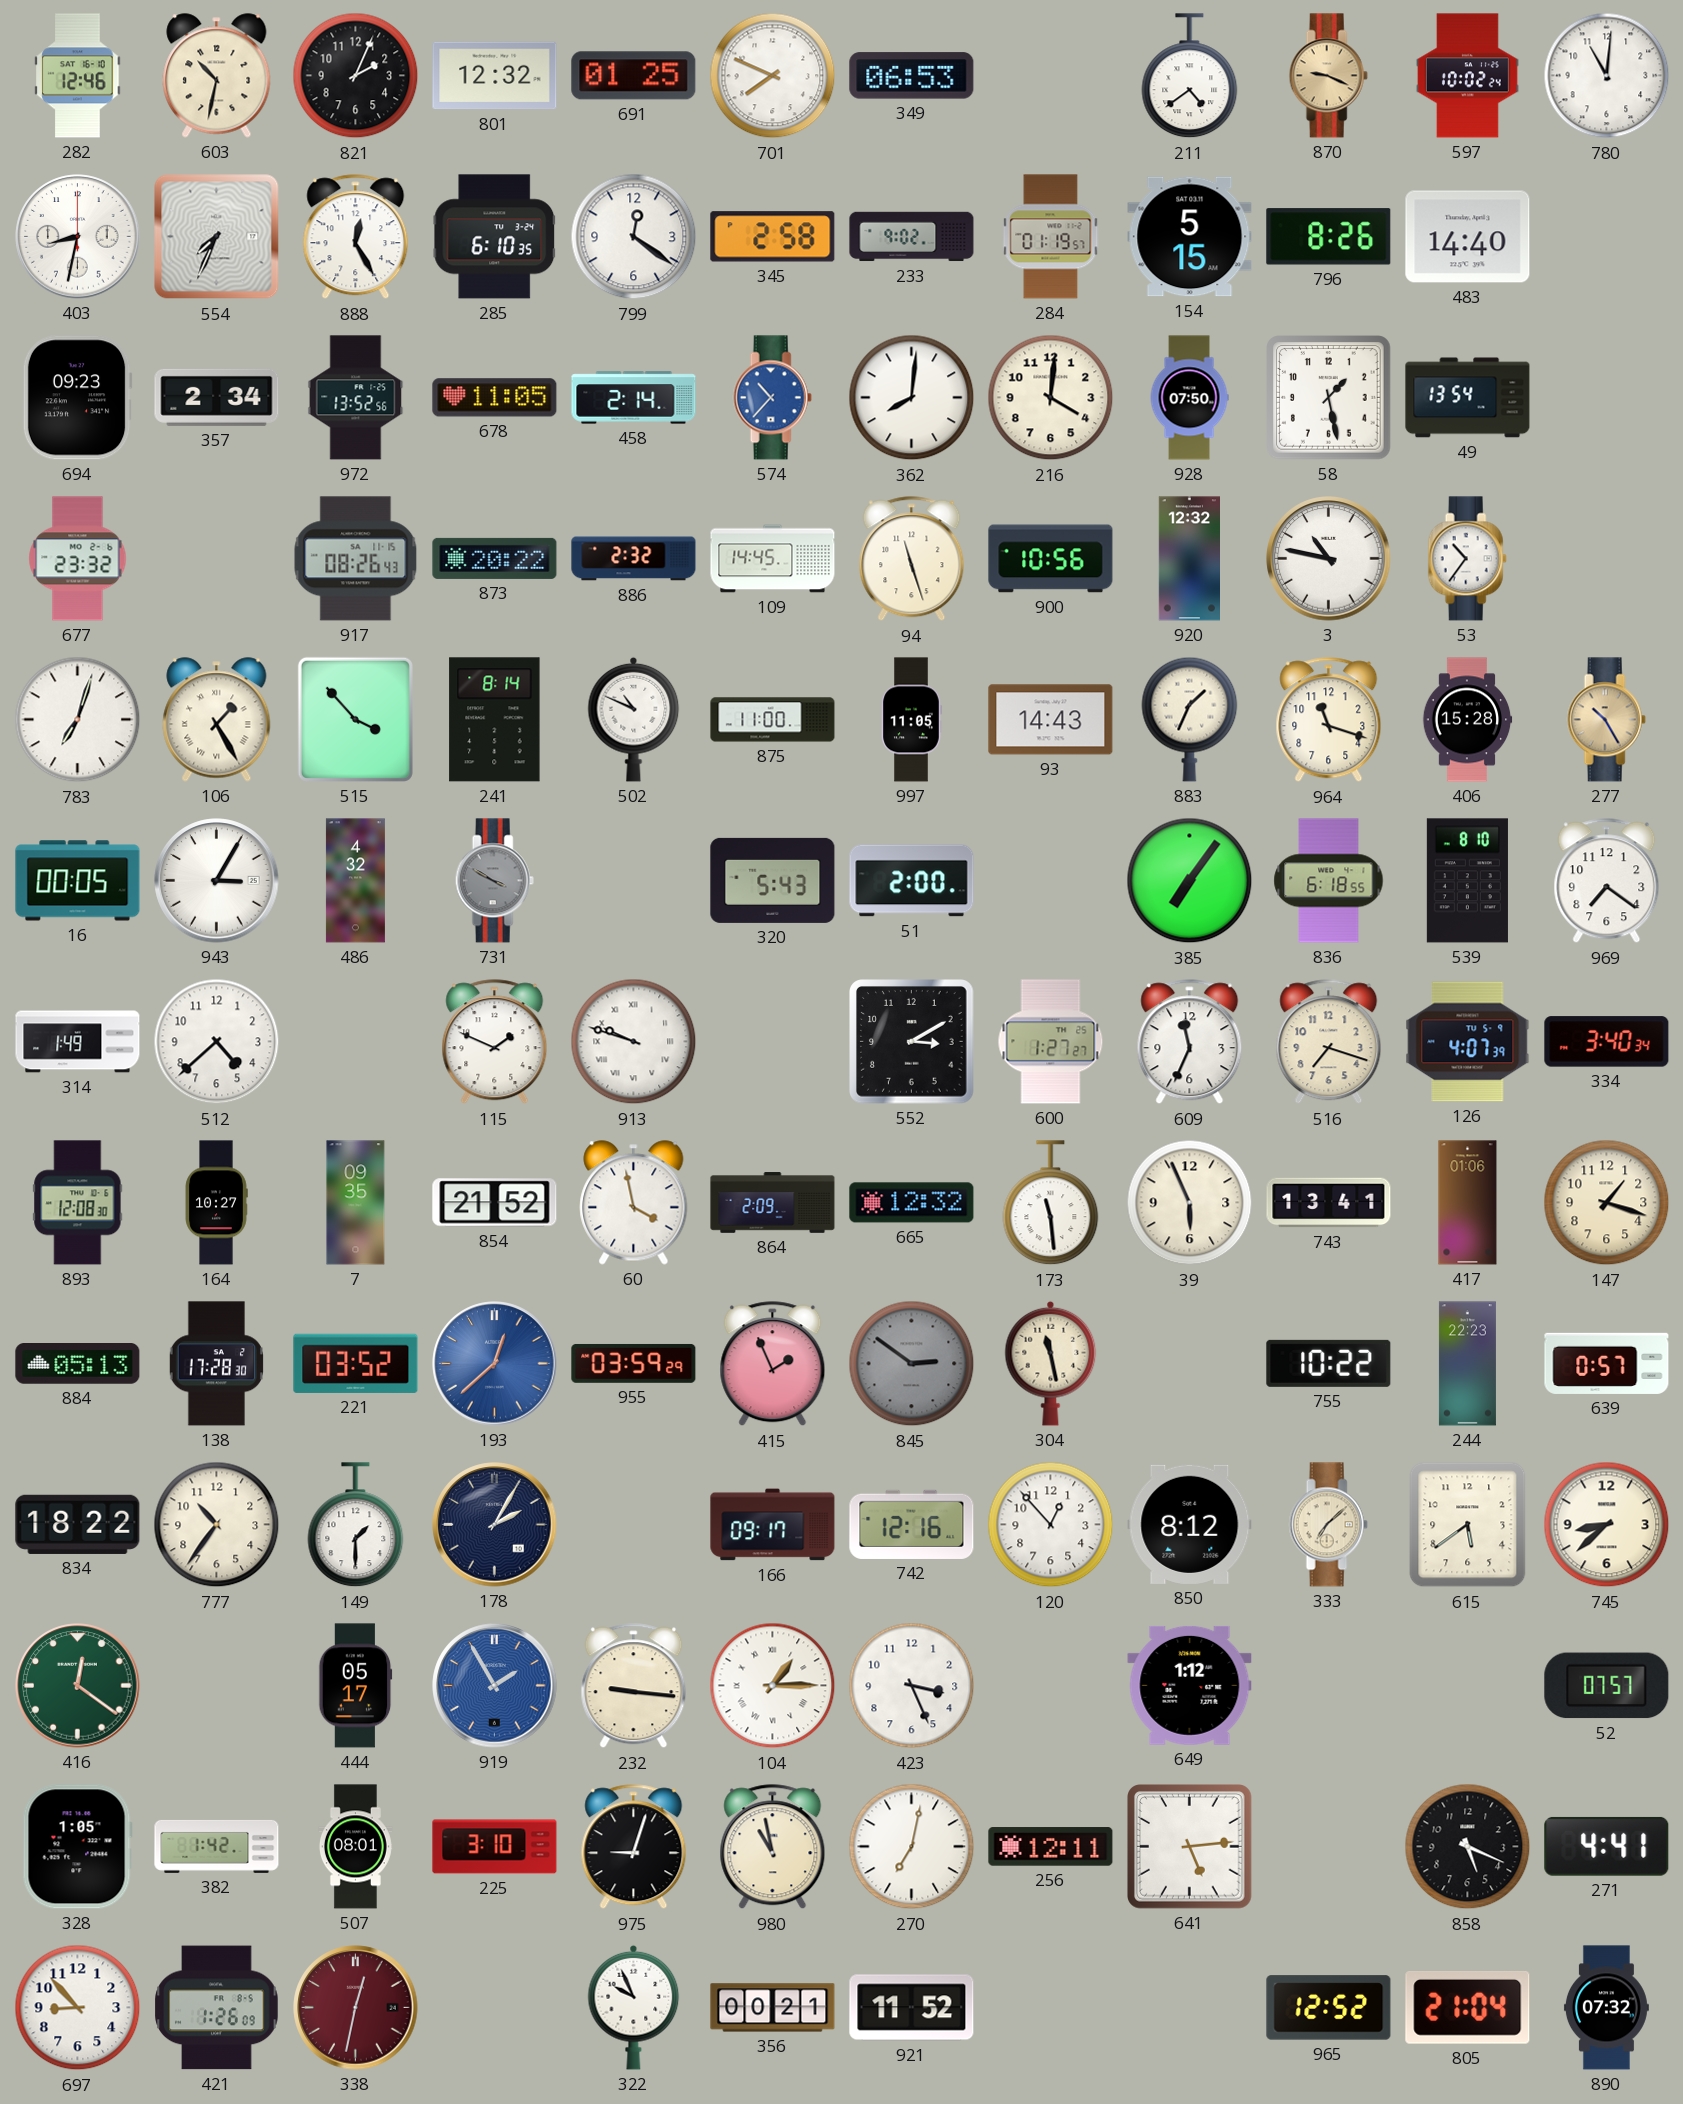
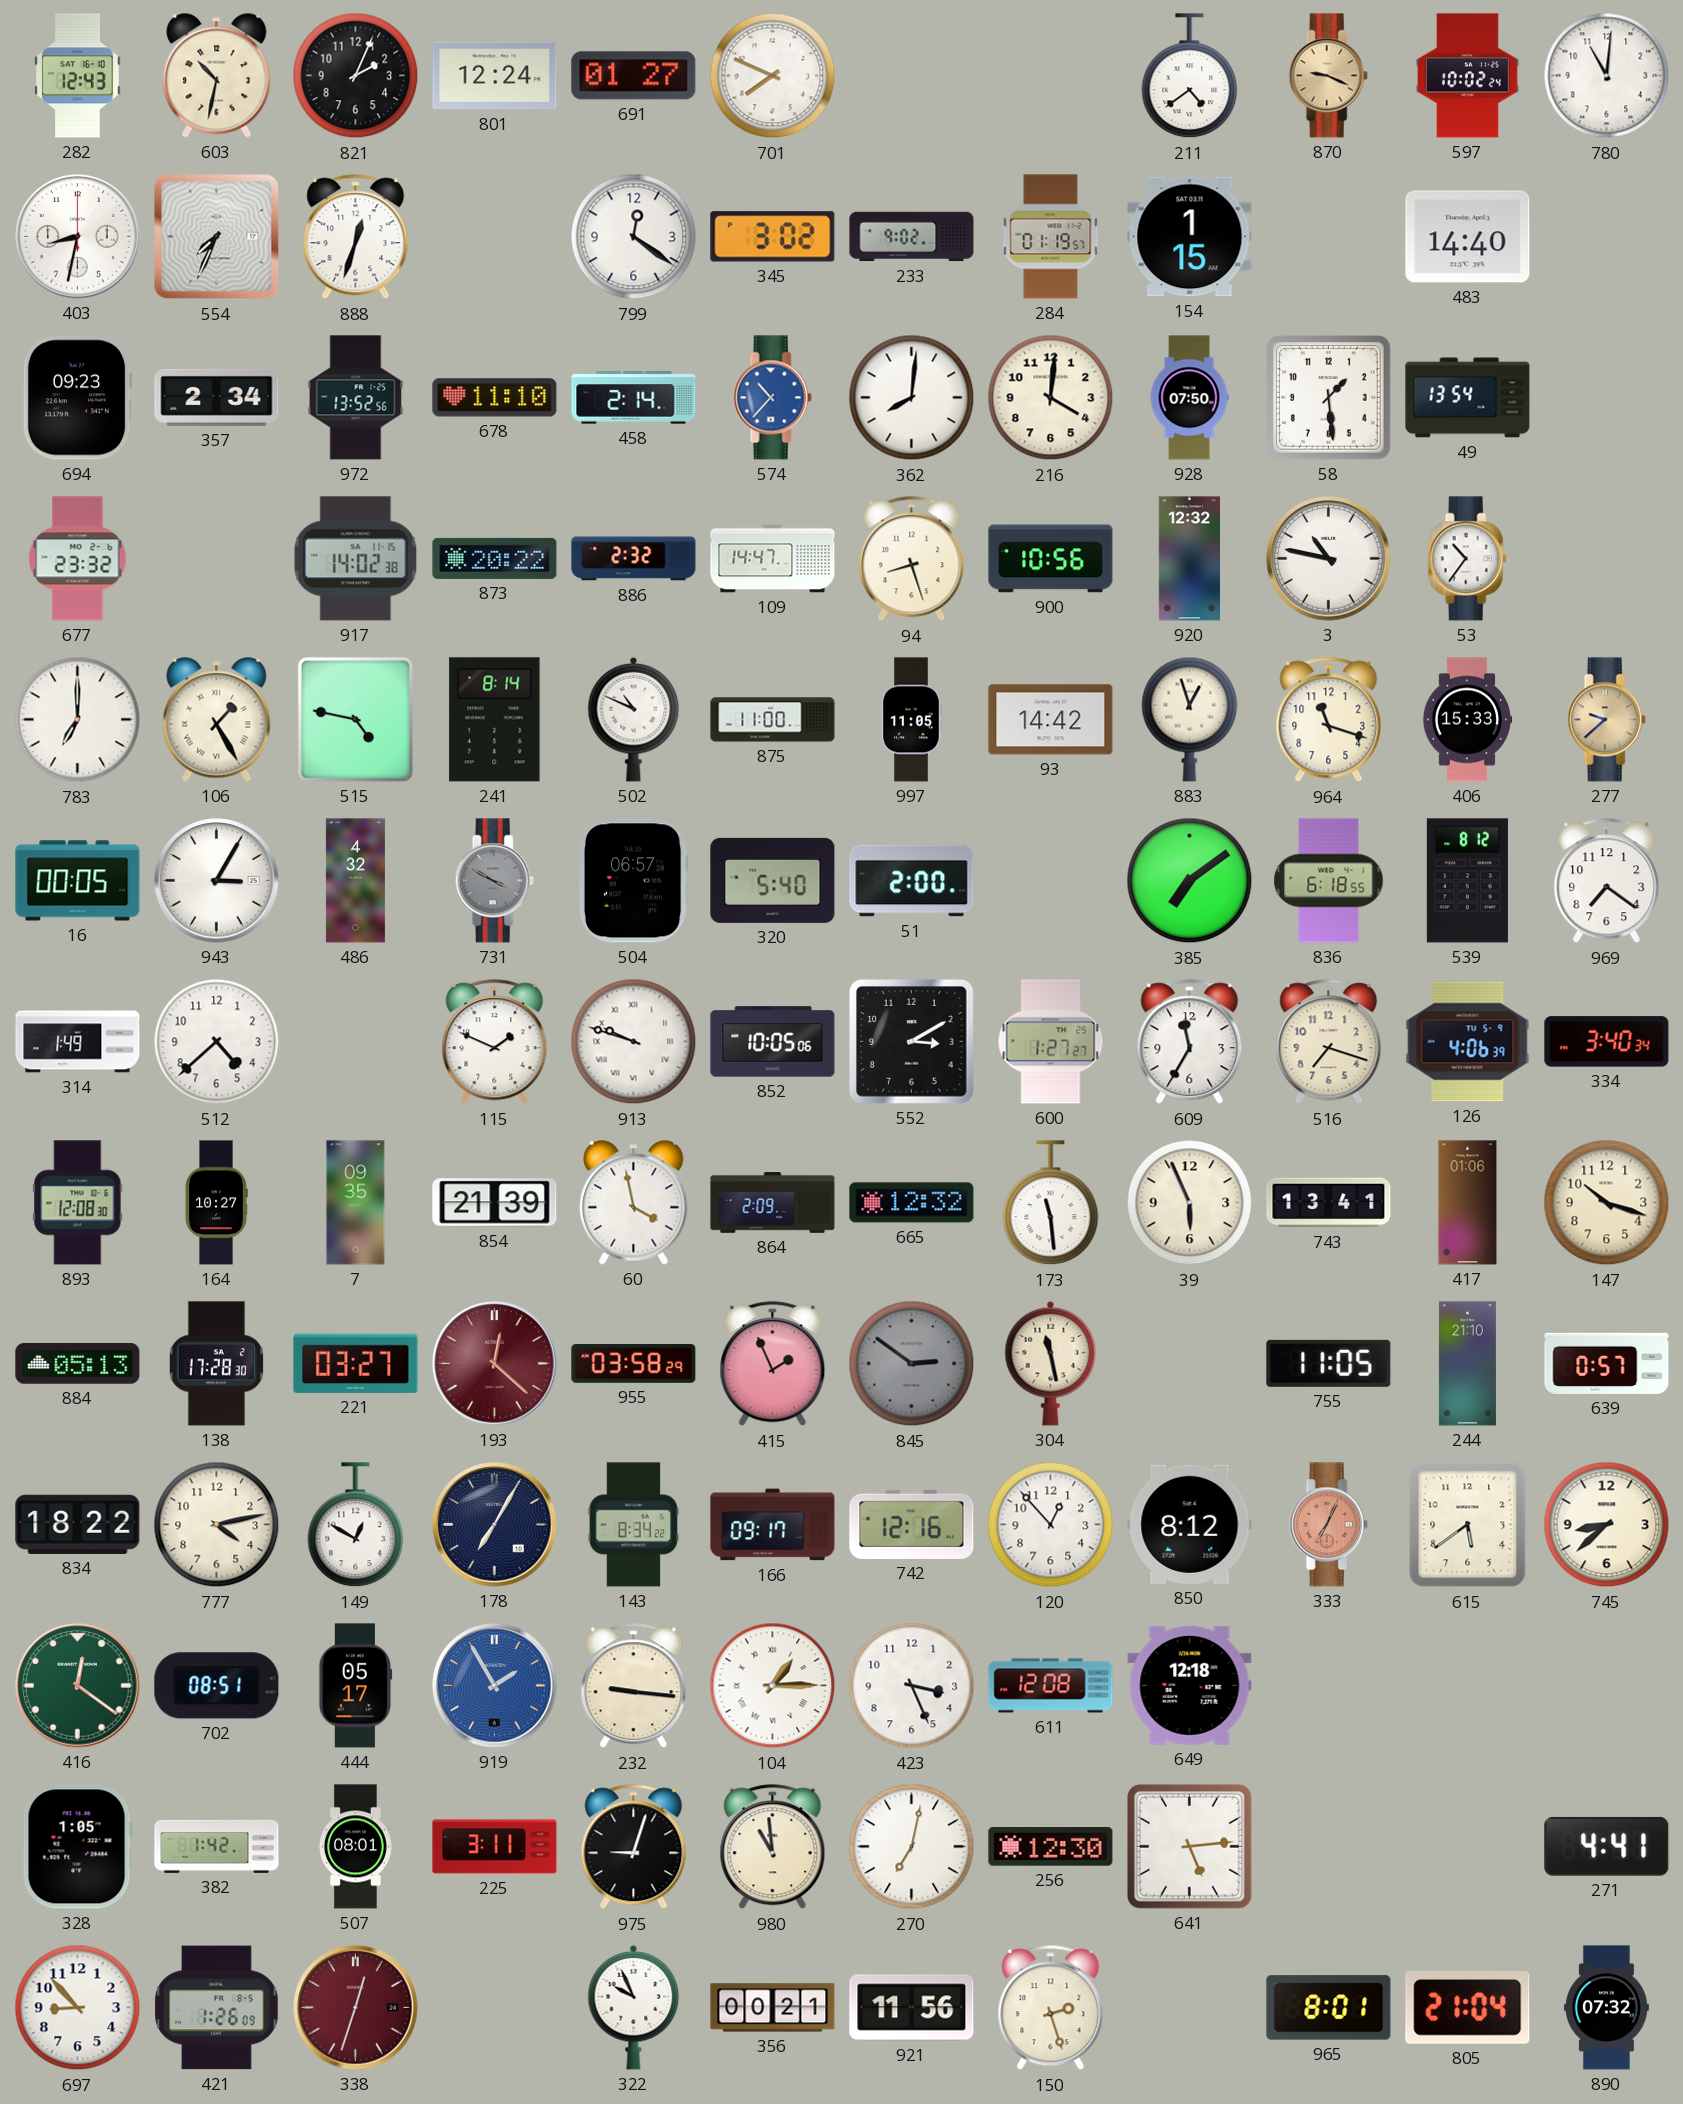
282: 12:46 -> 12:43 (78, 76)
801: 12:32 -> 12:24 (495, 76)
691: 01:25 -> 01:27 (634, 76)
349: 06:53 -> none (912, 76)
888: 12:25 -> 12:33 (356, 237)
285: 6:10 -> none (495, 237)
345: 2:58 -> 3:02 (773, 237)
154: 5:15 -> 1:15 (1190, 237)
796: 8:26 -> none (1329, 237)
678: 11:05 -> 11:10 (495, 398)
58: 1:28 -> 1:29 (1329, 398)
917: 08:26 -> 14:02 (356, 559)
109: 14:45 -> 14:47 (773, 559)
94: 11:27 -> 8:27 (912, 559)
783: 7:03 -> 7:00 (78, 720)
515: 3:53 -> 4:47 (355, 719)
93: 14:43 -> 14:42 (1051, 720)
883: 1:34 -> 12:57 (1190, 719)
406: 15:28 -> 15:33 (1467, 720)
277: 10:25 -> 9:38 (1606, 720)
504: none -> 06:57 (634, 881)
320: 5:43 -> 5:40 (773, 880)
385: 7:06 -> 7:09 (1190, 881)
539: 8:10 -> 8:12 (1467, 881)
852: none -> 10:05 (773, 1042)
609: 11:34 -> 11:35 (1190, 1042)
126: 4:07 -> 4:06 (1468, 1042)
854: 21:52 -> 21:39 (495, 1203)
147: 1:18 -> 10:18 (1607, 1203)
221: 03:52 -> 03:27 (356, 1363)
193: 12:38 -> 12:22 (495, 1364)
193 dial: blue -> burgundy (495, 1364)
955: 03:59 -> 03:58 (634, 1363)
755: 10:22 -> 11:05 (1329, 1363)
244: 22:23 -> 21:10 (1467, 1364)
777: 10:36 -> 4:13 (217, 1525)
149: 1:30 -> 12:50 (356, 1525)
178: 2:05 -> 7:05 (495, 1525)
143: none -> 8:34 (634, 1525)
333: 7:08 -> 7:04 (1328, 1525)
333 dial: cream -> salmon (1328, 1525)
702: none -> 08:51 (217, 1686)
611: none -> 12:08 (1051, 1686)
649: 1:12 -> 12:18 (1190, 1685)
52: 07:57 -> none (1607, 1686)
225: 3:10 -> 3:11 (495, 1847)
980: 10:58 -> 10:59 (773, 1847)
256: 12:11 -> 12:30 (1051, 1847)
858: 5:19 -> none (1468, 1847)
338: 12:32 -> 12:33 (356, 2008)
921: 11:52 -> 11:56 (912, 2008)
150: none -> 2:27 (1051, 2008)
965: 12:52 -> 8:01 (1329, 2008)
